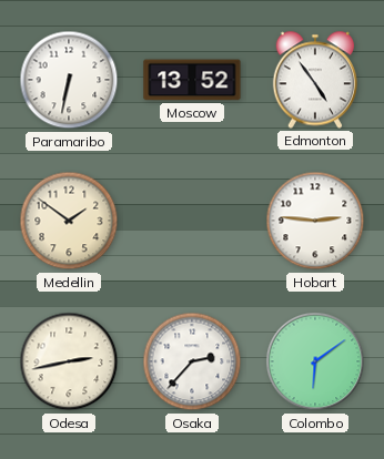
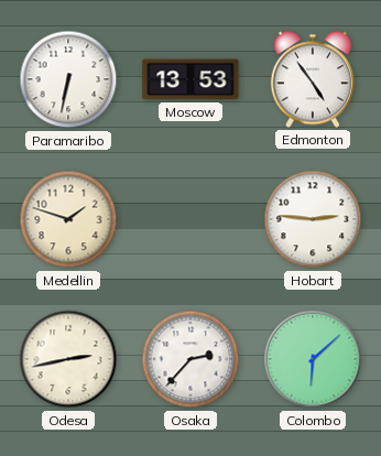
Moscow: 13:52 -> 13:53 (190, 79)
Medellin: 1:51 -> 1:48 (68, 219)
Colombo: 6:09 -> 6:08 (313, 359)
